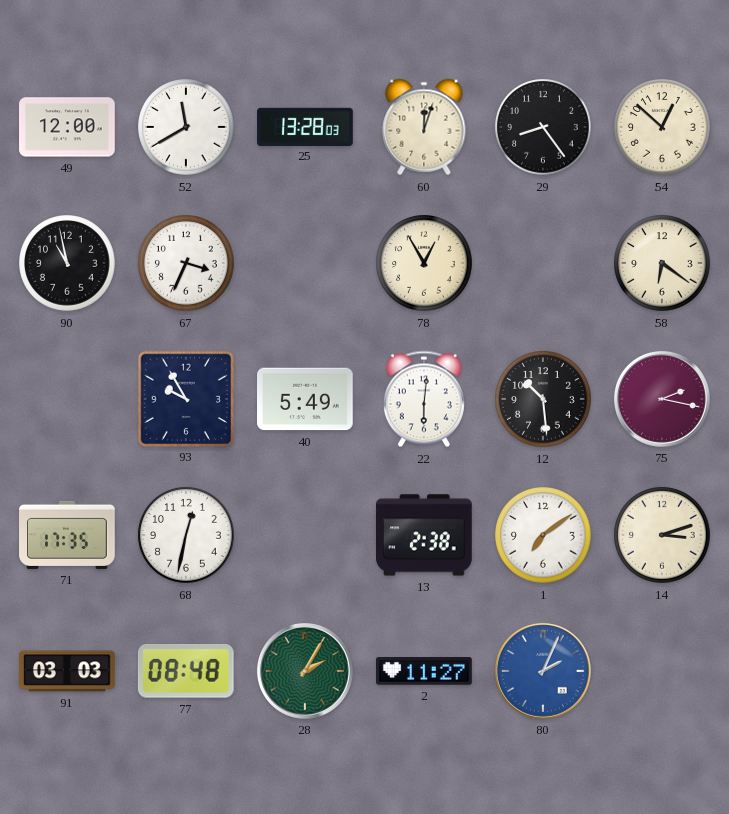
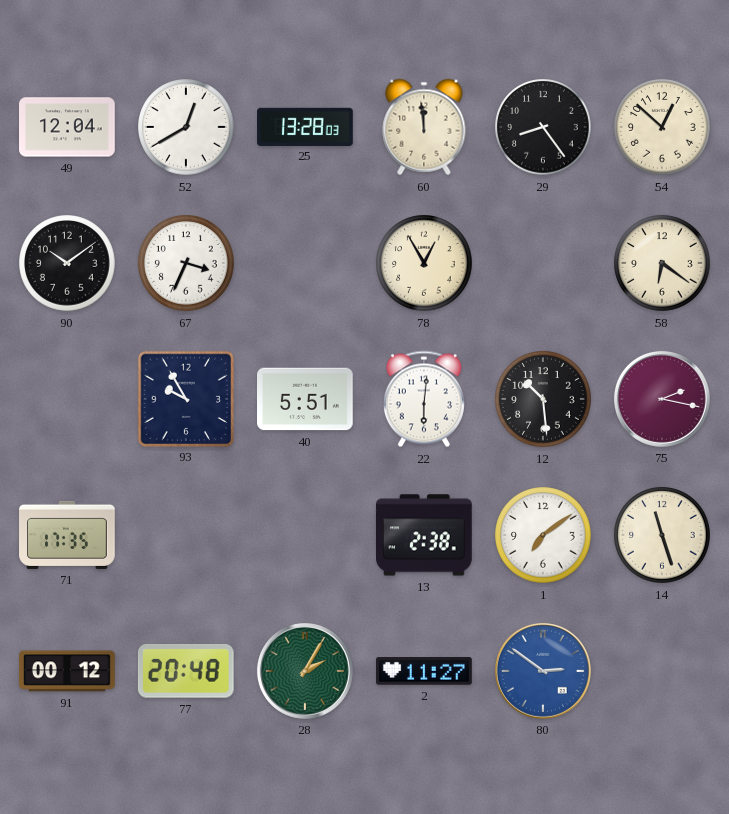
49: 12:00 -> 12:04 (67, 127)
52: 11:40 -> 12:40 (186, 127)
60: 12:03 -> 11:59 (424, 127)
90: 10:58 -> 10:09 (67, 263)
40: 5:49 -> 5:51 (306, 399)
68: 12:32 -> none (186, 535)
14: 3:12 -> 11:27 (662, 535)
91: 03:03 -> 00:12 (68, 671)
77: 08:48 -> 20:48 (186, 672)
80: 2:04 -> 2:51 (543, 671)
